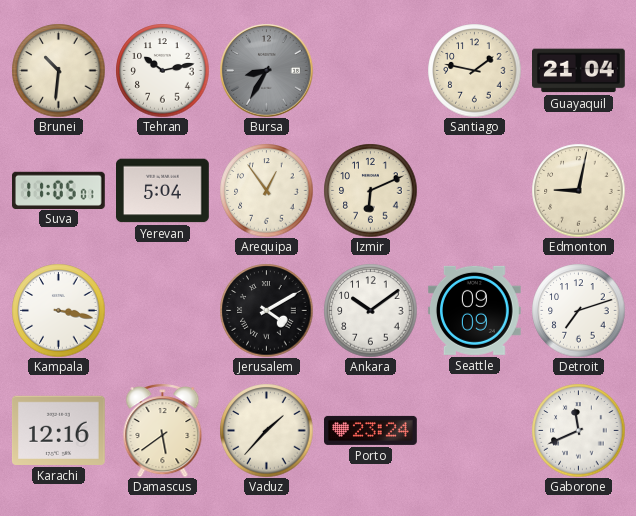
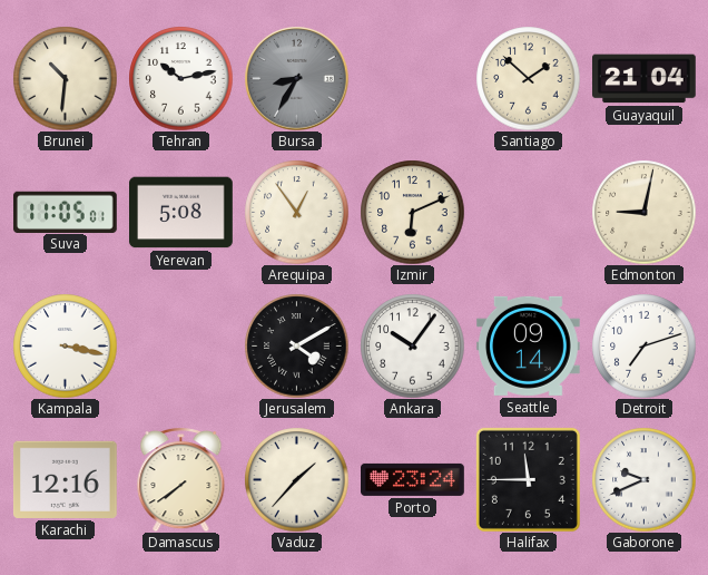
Santiago: 1:47 -> 1:52 (528, 78)
Yerevan: 5:04 -> 5:08 (181, 213)
Ankara: 10:09 -> 10:06 (412, 345)
Seattle: 09:09 -> 09:14 (528, 345)
Damascus: 5:39 -> 7:39 (181, 480)
Halifax: none -> 11:45 (528, 479)
Gaborone: 11:41 -> 9:41 (643, 479)
